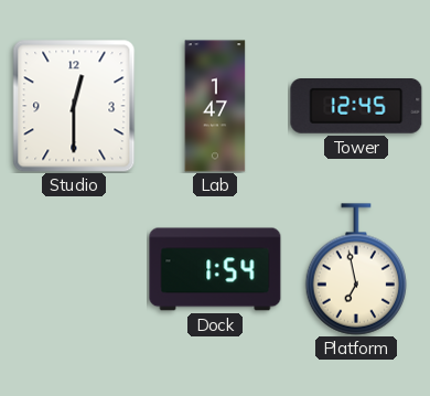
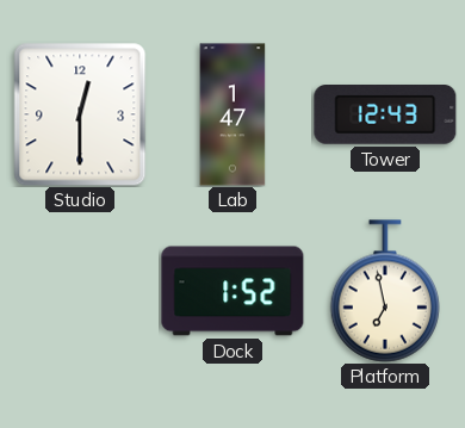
Tower: 12:45 -> 12:43 (385, 116)
Dock: 1:54 -> 1:52 (232, 291)
